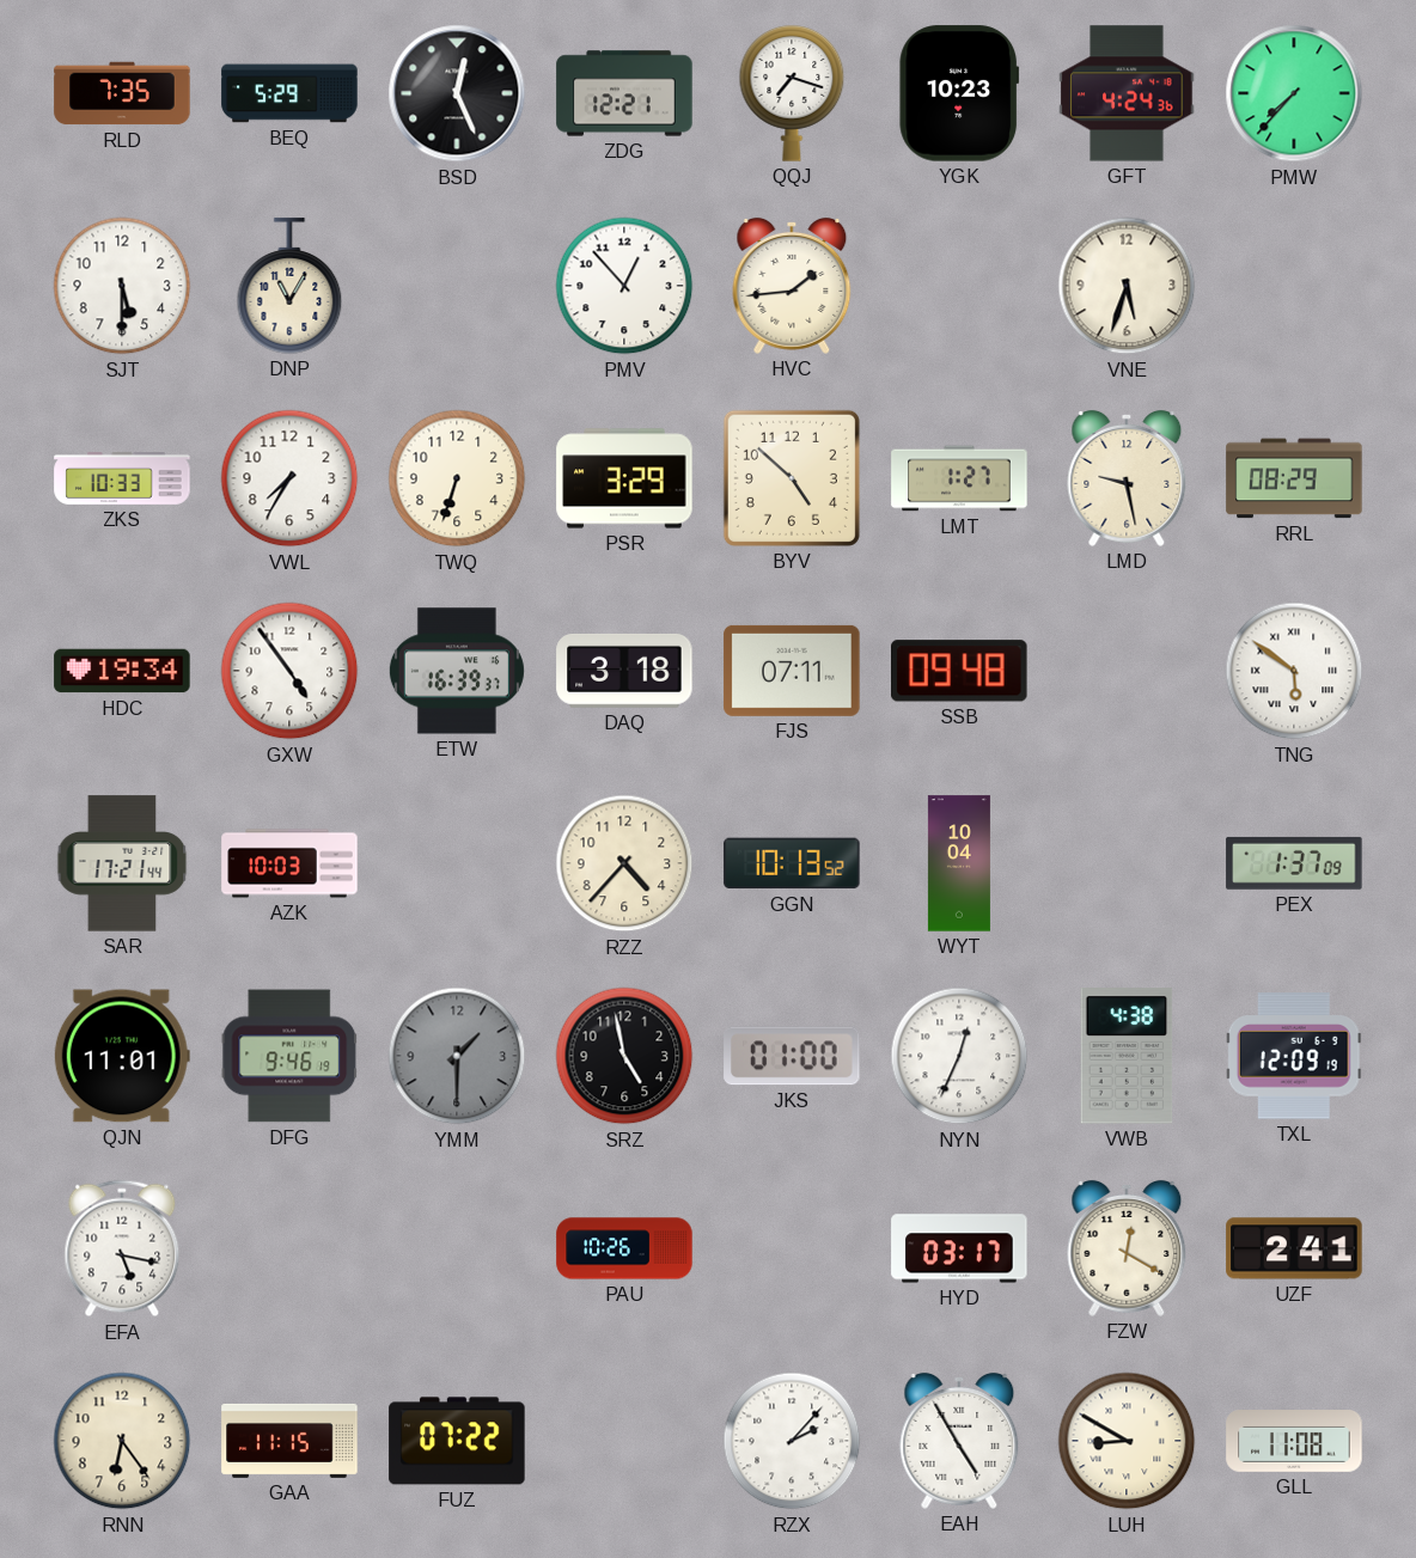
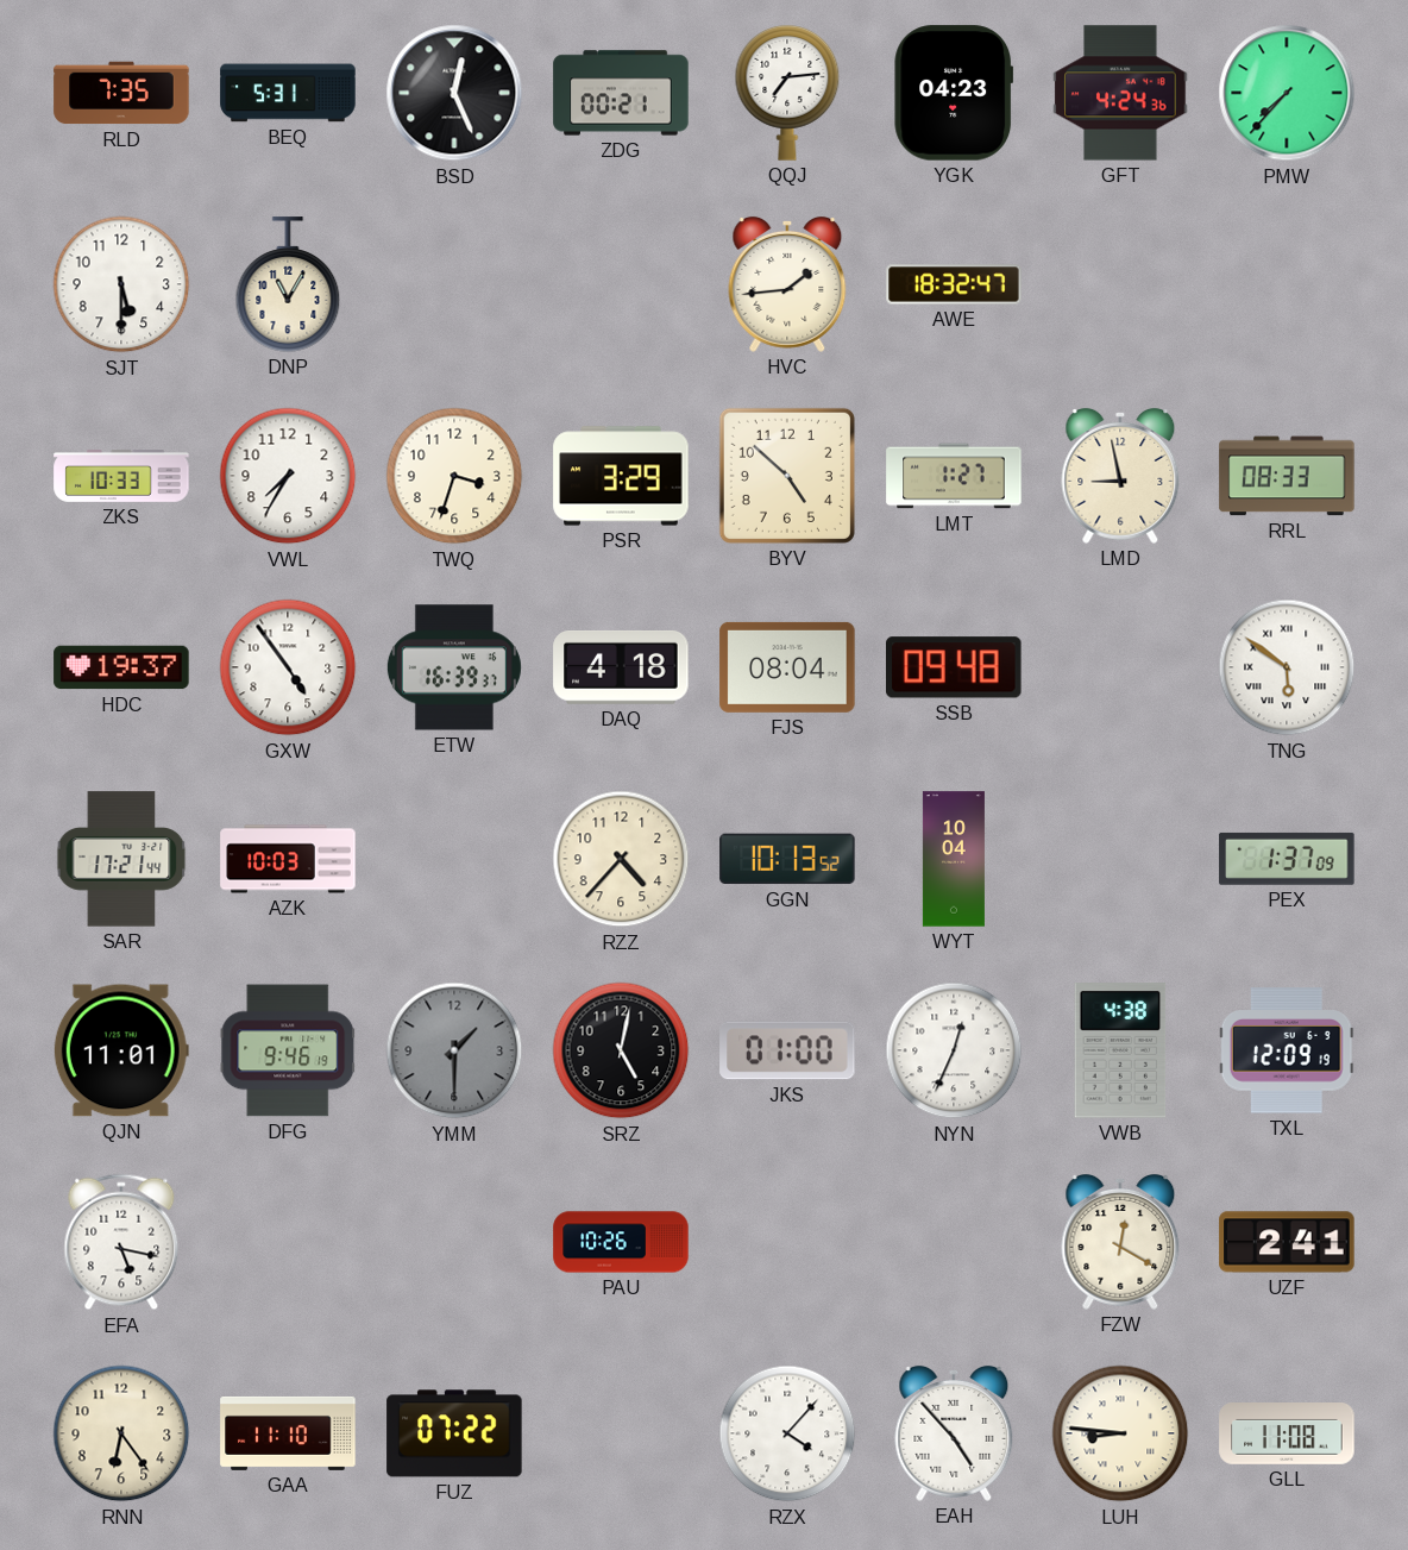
BEQ: 5:29 -> 5:31 (288, 93)
ZDG: 12:21 -> 00:21 (621, 93)
QQJ: 7:18 -> 7:14 (787, 93)
YGK: 10:23 -> 04:23 (954, 93)
PMV: 12:53 -> none (624, 286)
AWE: none -> 18:32 (954, 284)
VNE: 5:33 -> none (1127, 286)
TWQ: 6:33 -> 3:33 (454, 476)
LMD: 9:28 -> 8:58 (1120, 476)
RRL: 08:29 -> 08:33 (1287, 476)
HDC: 19:34 -> 19:37 (121, 667)
DAQ: 3:18 -> 4:18 (621, 667)
FJS: 07:11 -> 08:04 (787, 667)
SRZ: 4:58 -> 5:02 (621, 1050)
HYD: 03:17 -> none (959, 1248)
GAA: 11:15 -> 11:10 (288, 1433)
RZX: 2:07 -> 4:07 (787, 1433)
EAH: 4:55 -> 4:53 (954, 1433)
LUH: 8:50 -> 8:46 (1120, 1433)
